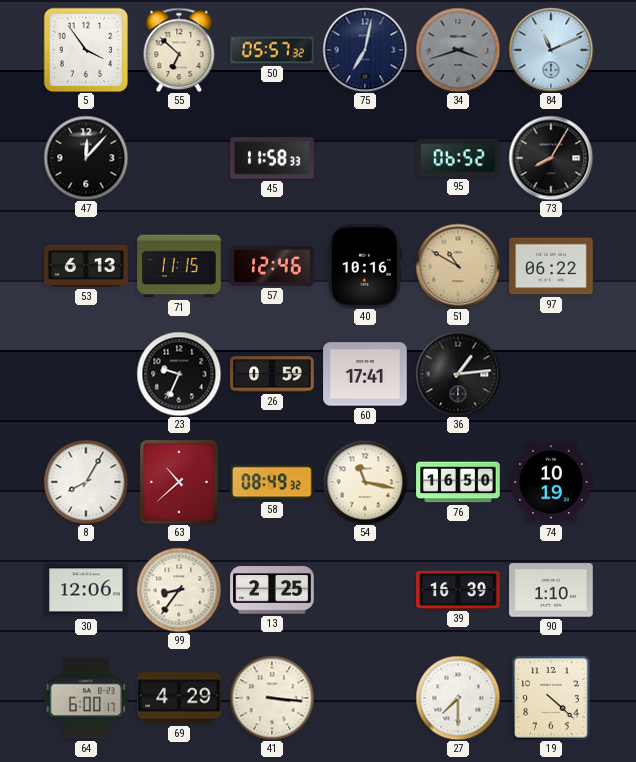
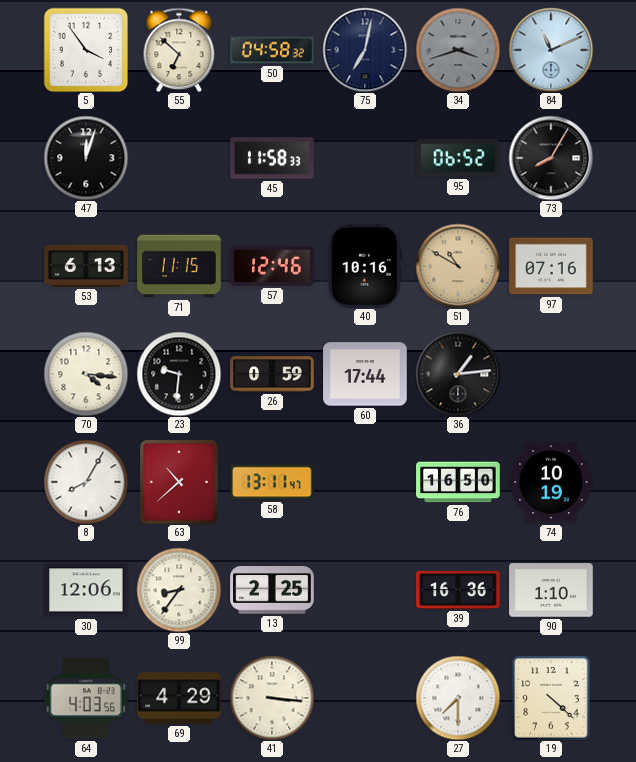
50: 05:57 -> 04:58 (272, 50)
47: 12:07 -> 12:03 (86, 158)
97: 06:22 -> 07:16 (551, 266)
70: none -> 4:16 (86, 374)
23: 9:34 -> 9:31 (179, 374)
60: 17:41 -> 17:44 (365, 374)
58: 08:49 -> 13:11 (272, 482)
54: 11:17 -> none (365, 482)
39: 16:39 -> 16:36 (458, 590)
64: 6:00 -> 4:03 (86, 698)
